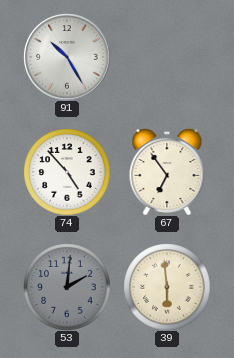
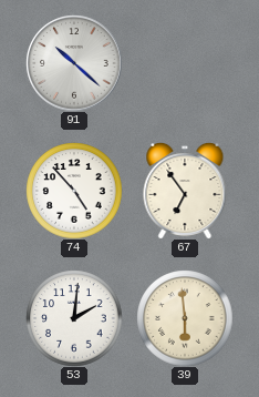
91: 10:25 -> 10:22 (74, 63)
53 dial: grey -> white (74, 318)
